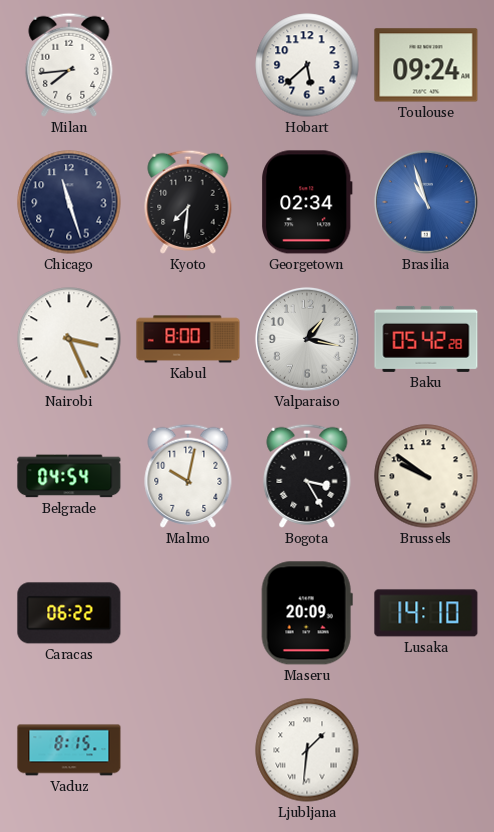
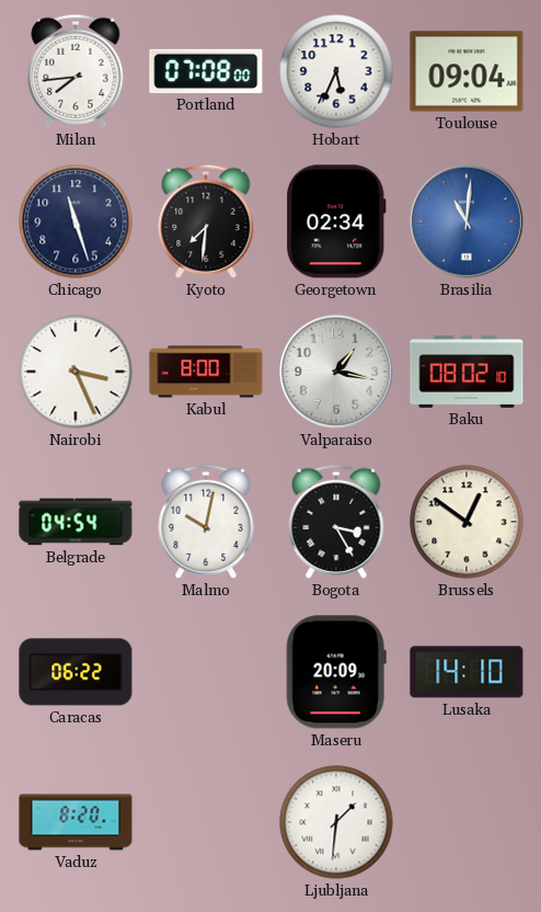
Portland: none -> 07:08 (206, 71)
Hobart: 5:38 -> 5:34 (336, 71)
Toulouse: 09:24 -> 09:04 (467, 71)
Brasilia: 10:57 -> 11:01 (467, 221)
Baku: 05:42 -> 08:02 (467, 372)
Brussels: 9:51 -> 12:51 (467, 522)
Vaduz: 8:15 -> 8:20 (76, 822)
